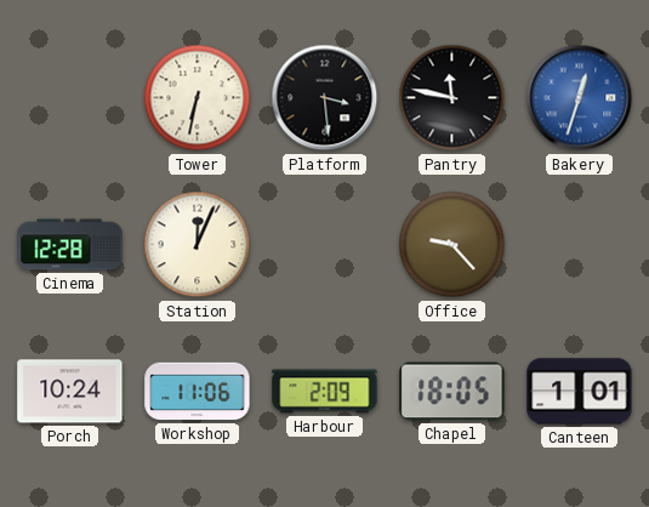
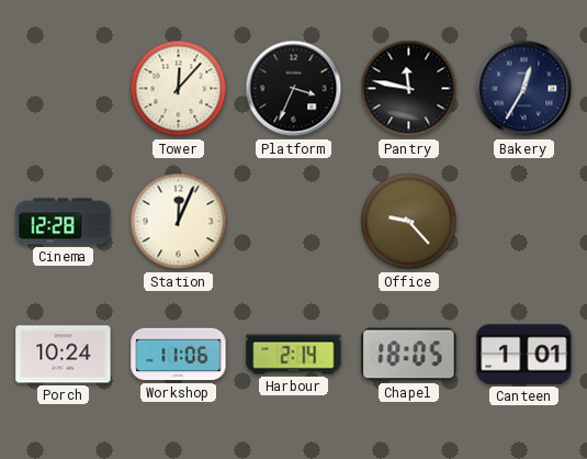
Tower: 6:32 -> 12:07 (179, 89)
Platform: 3:29 -> 3:34 (294, 89)
Bakery: 12:33 -> 12:35 (524, 89)
Bakery dial: blue -> navy (524, 89)
Harbour: 2:09 -> 2:14 (294, 355)
